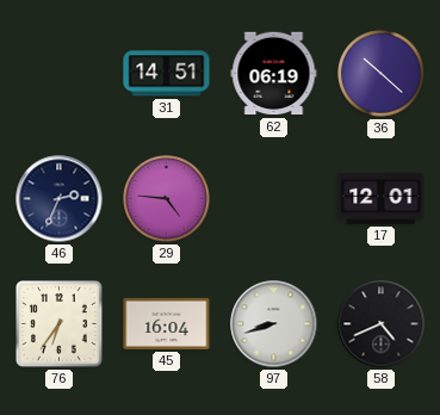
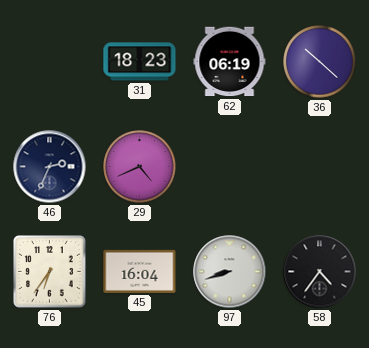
31: 14:51 -> 18:23 (140, 62)
29: 4:46 -> 4:41 (140, 167)
17: 12:01 -> none (382, 198)
58: 4:41 -> 4:36 (320, 272)
